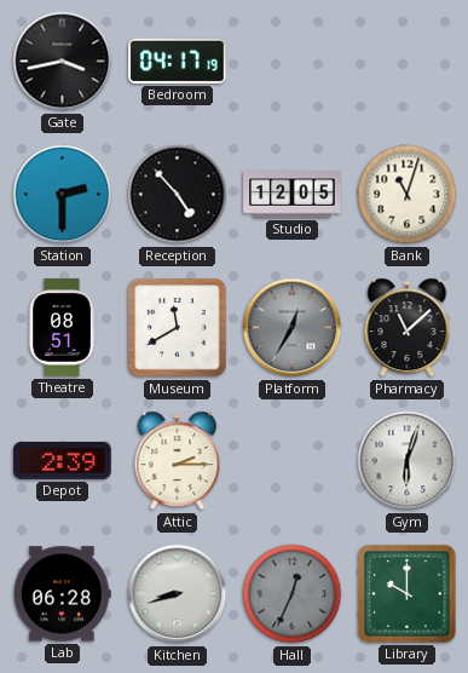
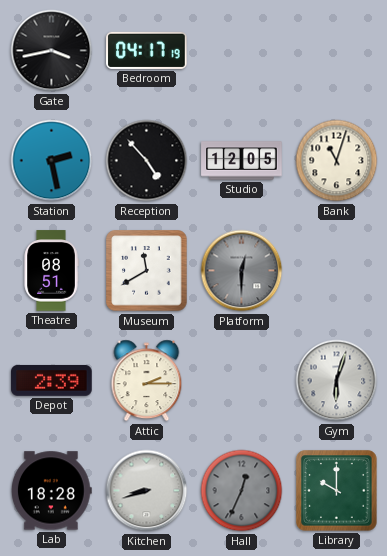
Station: 2:30 -> 2:28 (52, 161)
Platform: 12:35 -> 12:30 (242, 271)
Pharmacy: 11:08 -> none (408, 328)
Lab: 06:28 -> 18:28 (51, 491)
